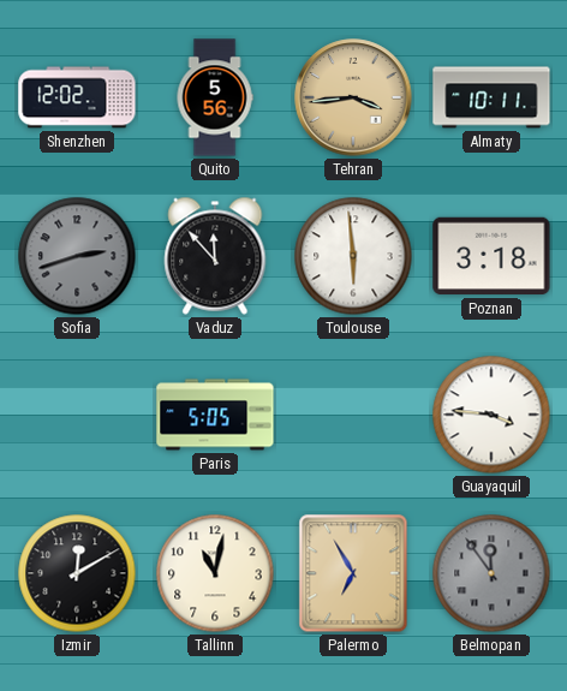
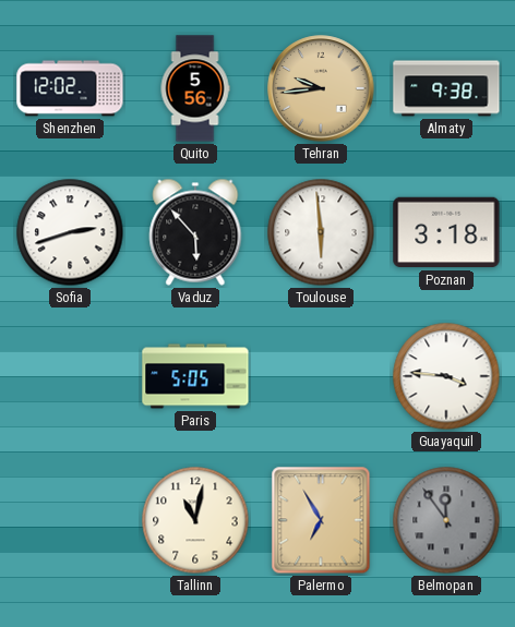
Tehran: 3:44 -> 9:44 (321, 88)
Almaty: 10:11 -> 9:38 (446, 88)
Sofia dial: grey -> white (70, 232)
Vaduz: 11:53 -> 5:53 (195, 232)
Izmir: 12:10 -> none (77, 573)
